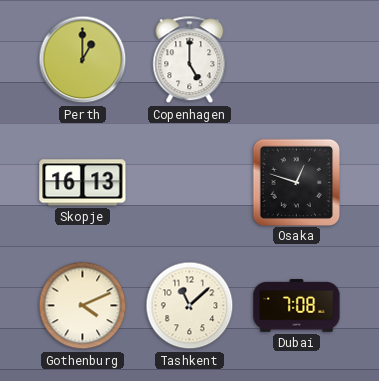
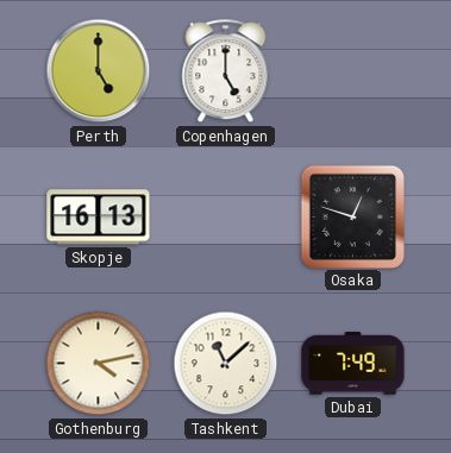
Perth: 1:00 -> 5:00 (99, 71)
Gothenburg: 4:11 -> 4:13 (99, 364)
Dubai: 7:08 -> 7:49 (353, 364)
